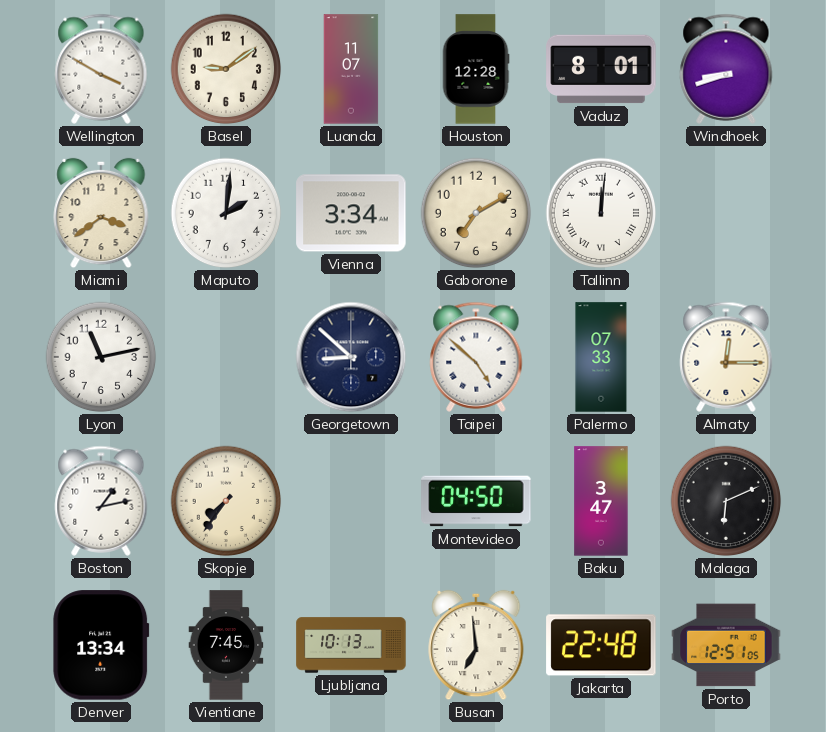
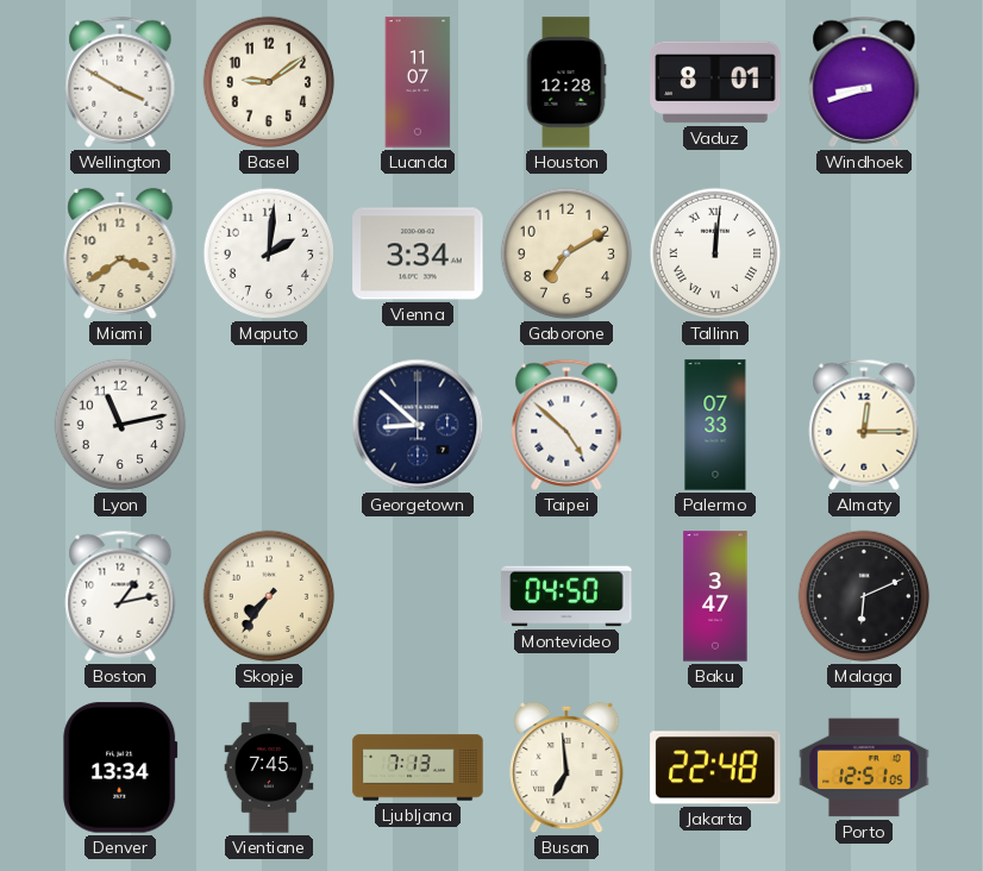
Ljubljana: 10:13 -> 7:13 (418, 767)
